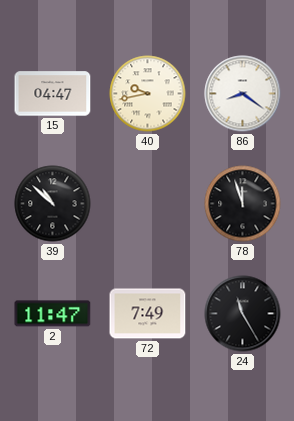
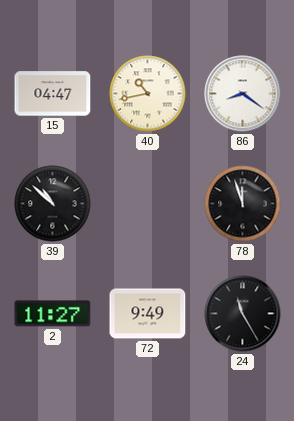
40: 9:43 -> 10:43 (148, 94)
2: 11:47 -> 11:27 (53, 314)
72: 7:49 -> 9:49 (148, 314)
